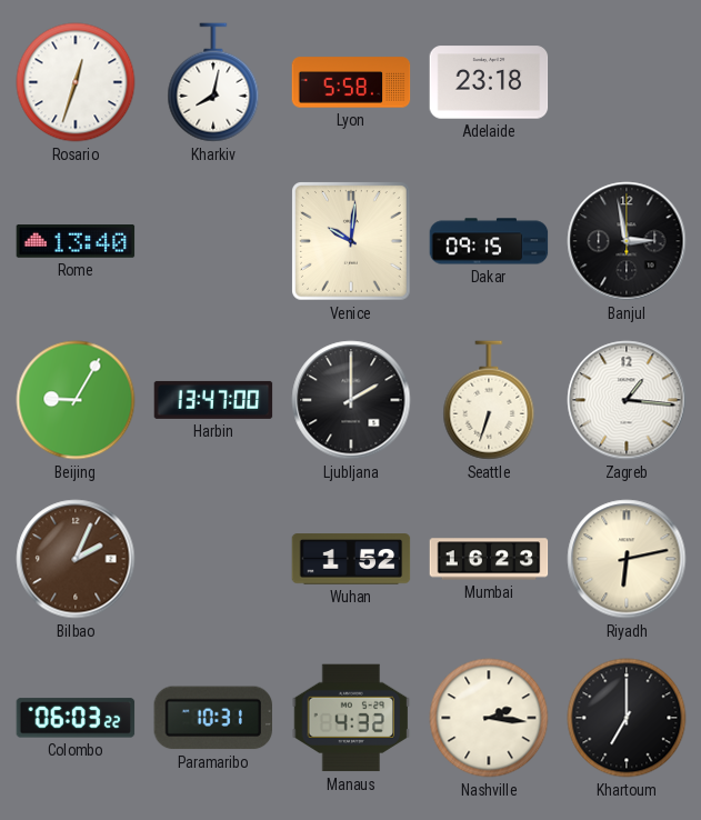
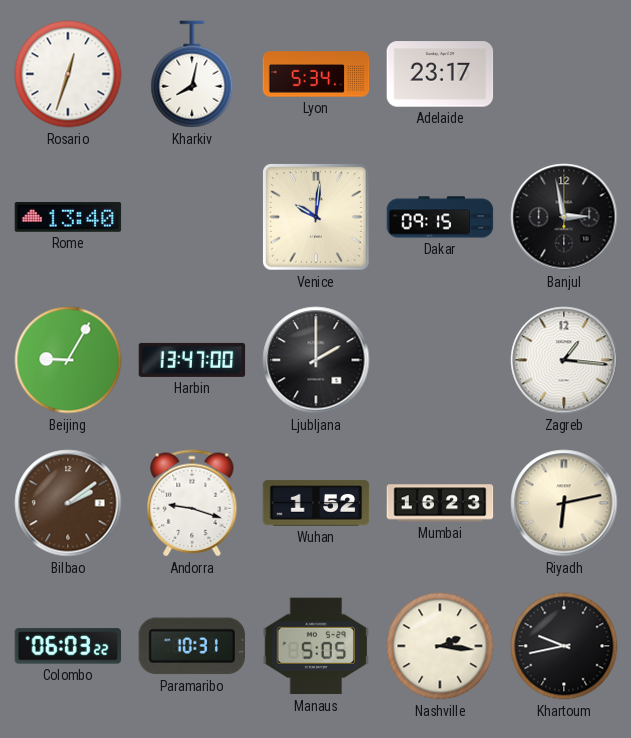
Lyon: 5:58 -> 5:34 (316, 74)
Adelaide: 23:18 -> 23:17 (440, 74)
Seattle: 6:33 -> none (489, 400)
Bilbao: 2:04 -> 2:09 (68, 503)
Andorra: none -> 9:18 (192, 503)
Manaus: 4:32 -> 5:05 (316, 646)
Khartoum: 7:00 -> 9:43 (564, 646)
